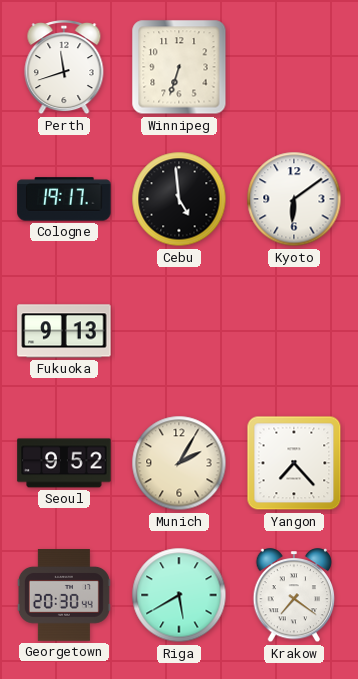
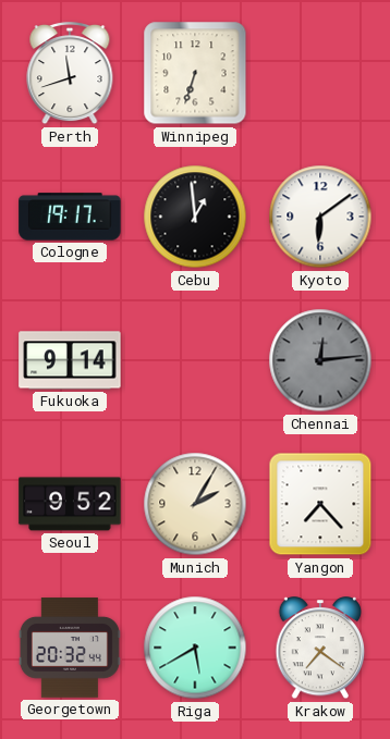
Cebu: 4:59 -> 12:59 (195, 217)
Fukuoka: 9:13 -> 9:14 (70, 360)
Chennai: none -> 12:14 (320, 360)
Georgetown: 20:30 -> 20:32 (70, 648)
